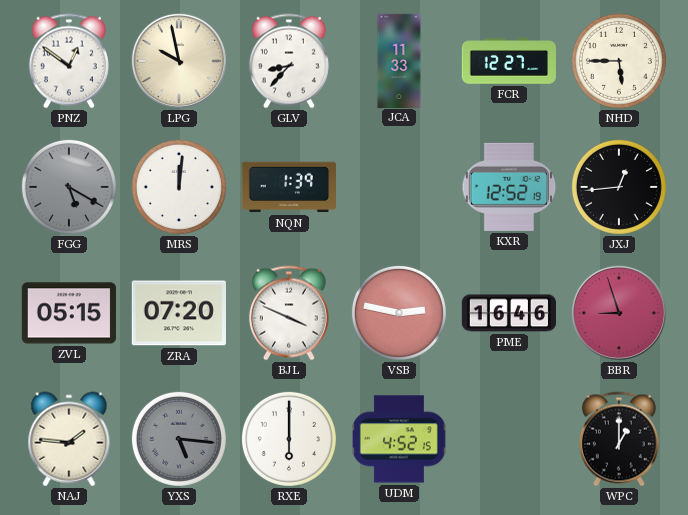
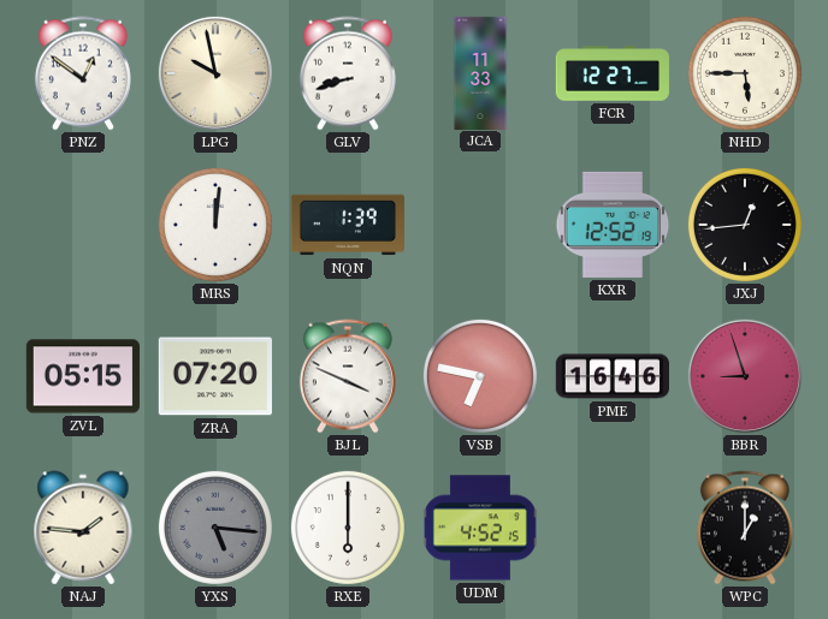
GLV: 8:37 -> 8:42 (348, 73)
FGG: 5:20 -> none (69, 187)
VSB: 2:47 -> 6:47 (480, 376)
